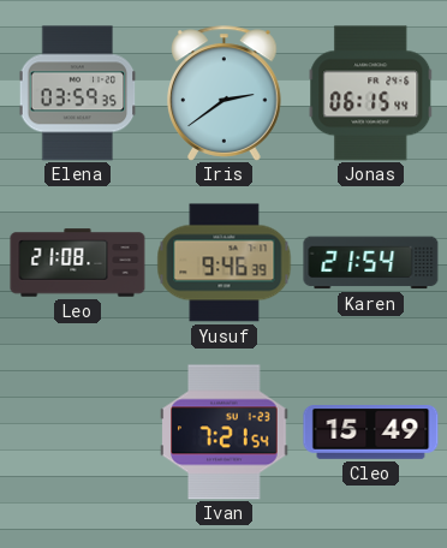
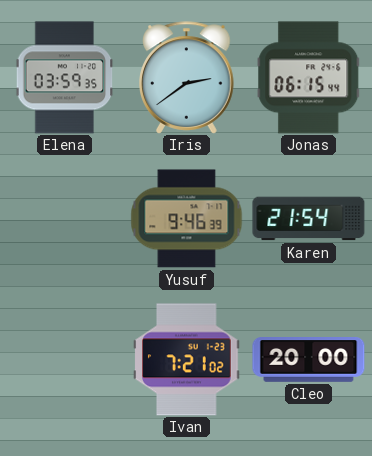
Leo: 21:08 -> none (78, 263)
Ivan: 7:21:54 -> 7:21:02 (187, 360)
Cleo: 15:49 -> 20:00 (309, 360)
